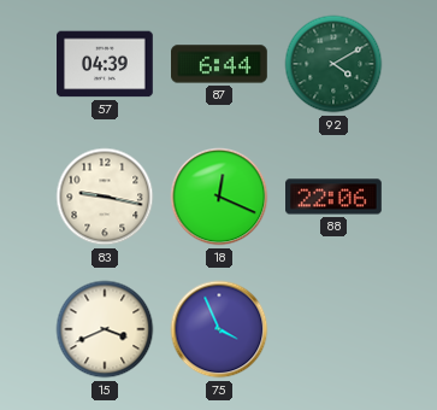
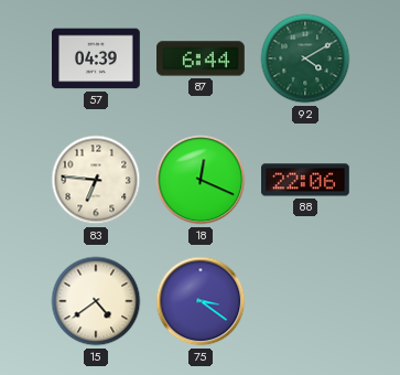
83: 9:17 -> 6:46 (96, 180)
15: 3:41 -> 4:39 (96, 301)
75: 3:56 -> 3:21 (201, 301)
